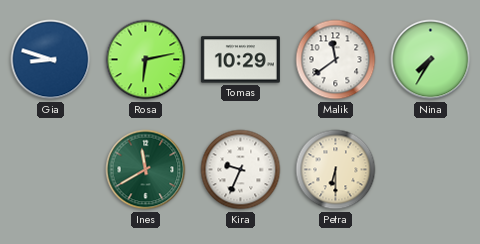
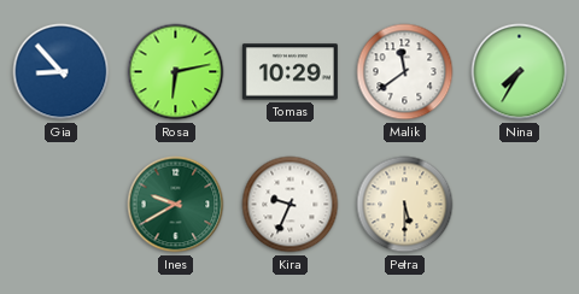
Gia: 8:48 -> 8:53 (62, 72)
Ines: 11:40 -> 9:40 (176, 205)
Petra: 6:30 -> 5:30 (405, 205)
